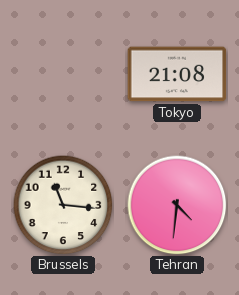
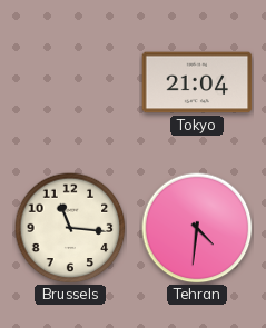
Tokyo: 21:08 -> 21:04 (197, 82)
